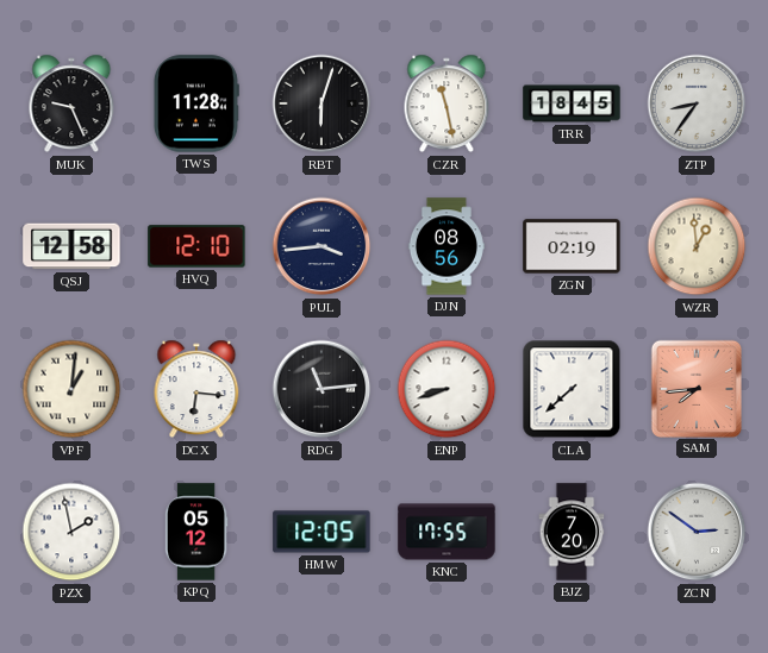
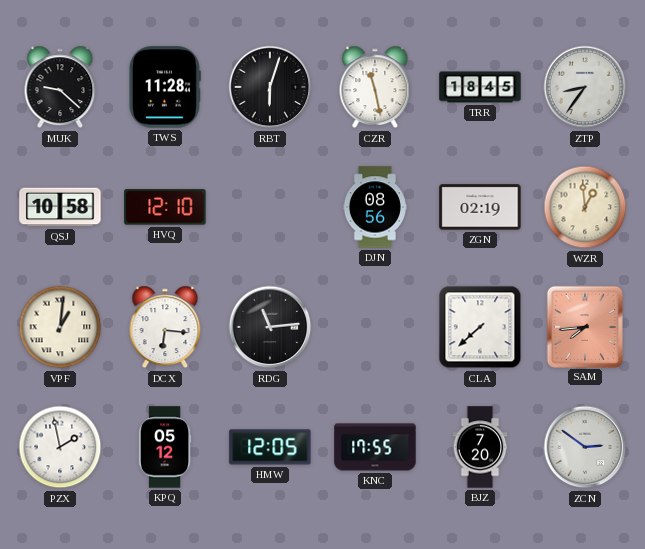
MUK: 9:26 -> 9:22 (60, 87)
QSJ: 12:58 -> 10:58 (60, 207)
PUL: 3:44 -> none (321, 246)
ENP: 8:42 -> none (447, 389)
